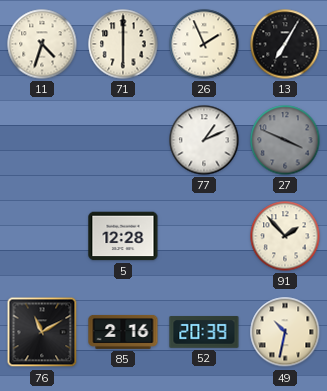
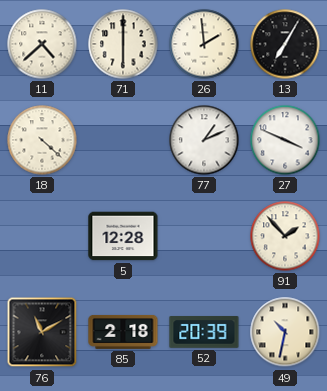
11: 4:33 -> 4:38 (42, 44)
26: 1:56 -> 1:59 (204, 44)
18: none -> 4:22 (42, 140)
27 dial: grey -> white (285, 140)
85: 2:16 -> 2:18 (123, 332)
